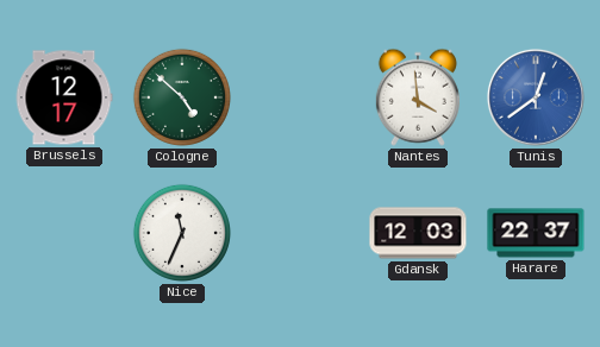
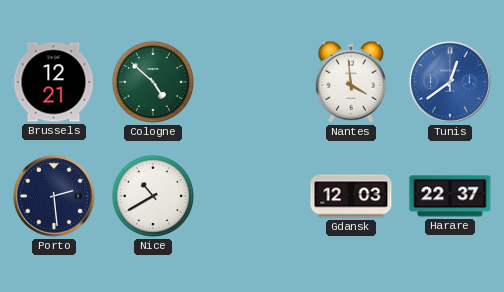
Brussels: 12:17 -> 12:21 (54, 82)
Porto: none -> 2:29 (54, 196)
Nice: 11:34 -> 10:40 (153, 196)
